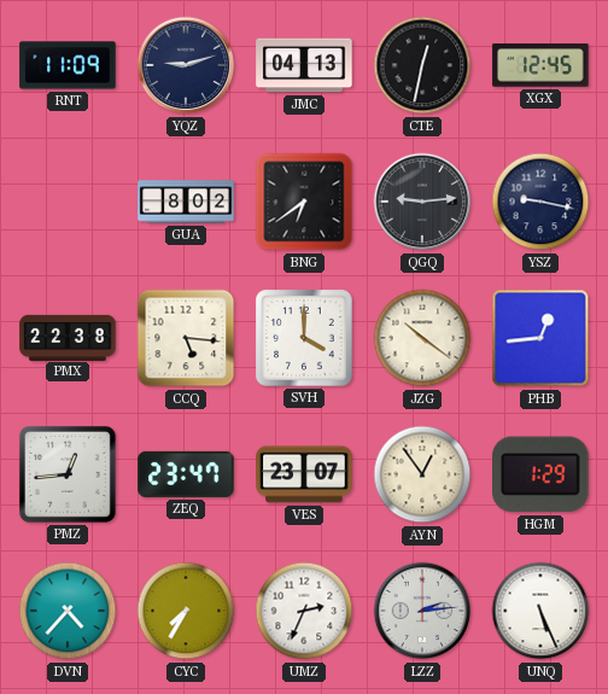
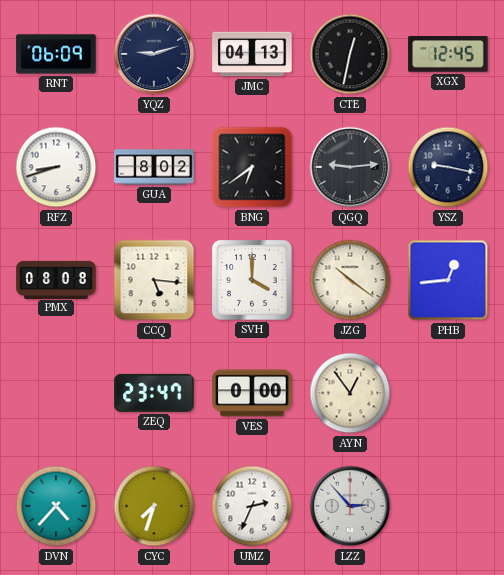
RNT: 11:09 -> 06:09 (56, 54)
RFZ: none -> 8:42 (56, 167)
PMX: 22:38 -> 08:08 (56, 279)
PMZ: 12:44 -> none (68, 474)
VES: 23:07 -> 0:00 (252, 393)
HGM: 1:29 -> none (542, 474)
CYC: 7:35 -> 7:33 (154, 506)
LZZ: 2:14 -> 2:53 (350, 506)
UNQ: 5:26 -> none (540, 611)
